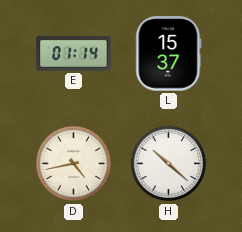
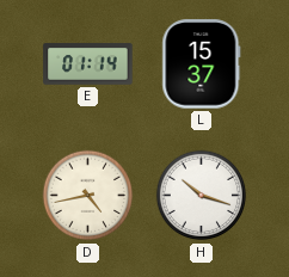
H: 10:22 -> 10:18 (202, 196)
